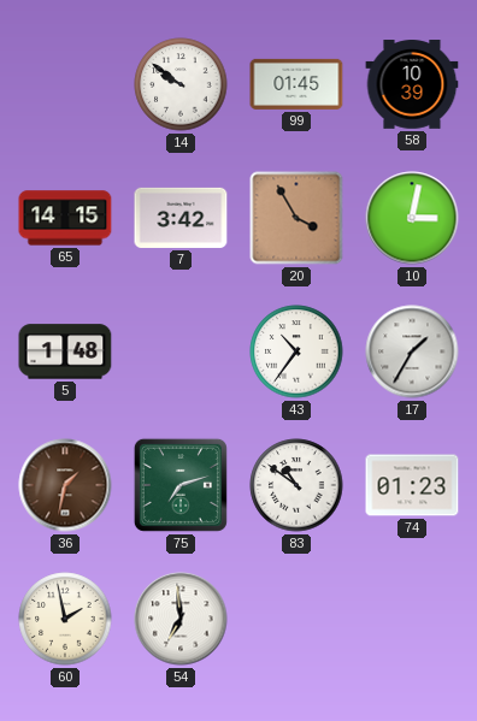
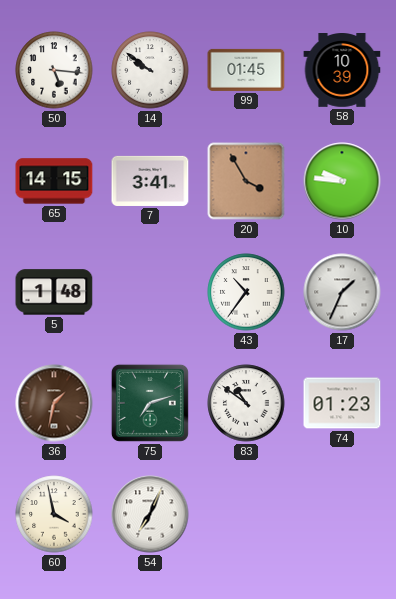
50: none -> 5:16 (54, 70)
7: 3:42 -> 3:41 (150, 181)
10: 3:02 -> 9:46 (342, 181)
17: 1:35 -> 1:34 (342, 292)
60: 1:58 -> 3:58 (54, 514)
54: 6:59 -> 7:04 (150, 514)
